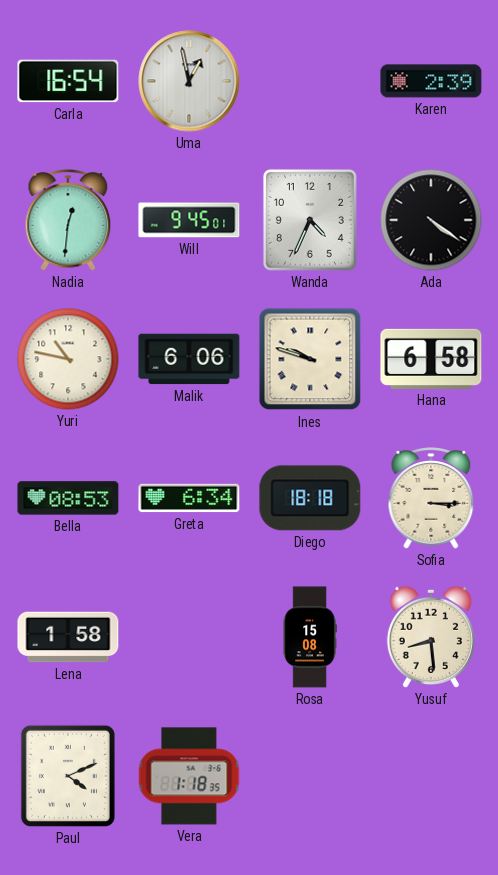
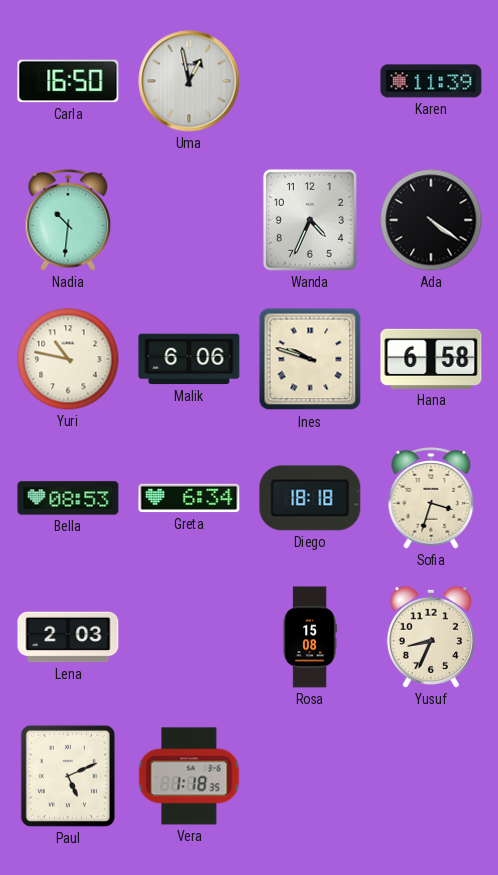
Carla: 16:54 -> 16:50 (68, 81)
Karen: 2:39 -> 11:39 (431, 81)
Nadia: 12:31 -> 10:31 (68, 220)
Will: 9:45 -> none (189, 220)
Sofia: 3:15 -> 3:33 (431, 498)
Lena: 1:58 -> 2:03 (68, 637)
Yusuf: 8:29 -> 8:34 (431, 637)
Paul: 4:11 -> 5:11 (68, 776)
